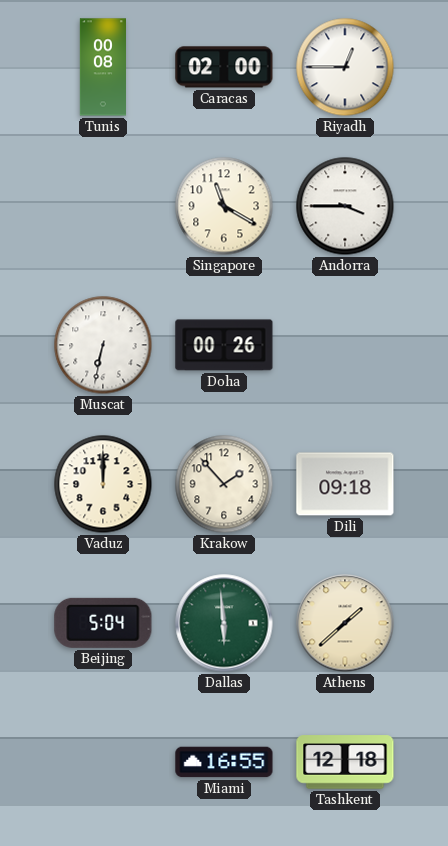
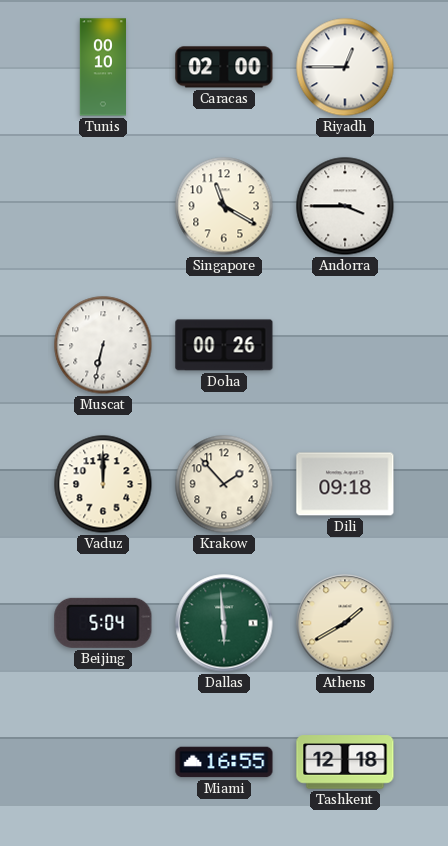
Tunis: 00:08 -> 00:10 (102, 67)
Athens: 1:38 -> 1:40 (345, 623)
